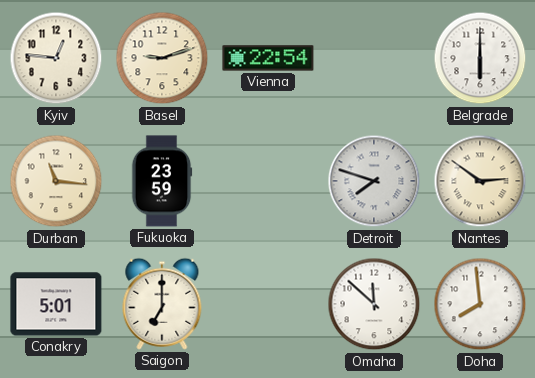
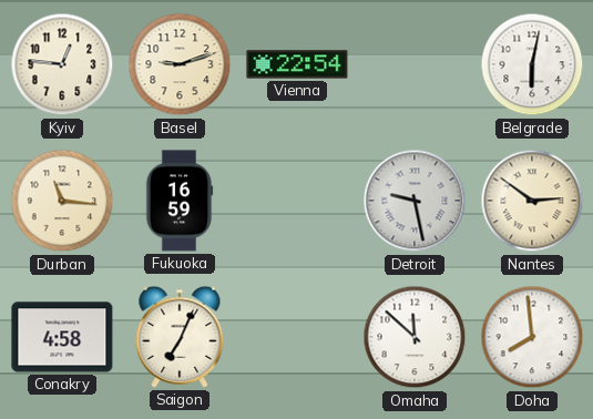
Belgrade: 6:00 -> 6:02 (532, 64)
Fukuoka: 23:59 -> 16:59 (180, 201)
Detroit: 7:48 -> 9:28 (415, 201)
Conakry: 5:01 -> 4:58 (62, 337)
Saigon: 7:00 -> 7:04 (180, 337)
